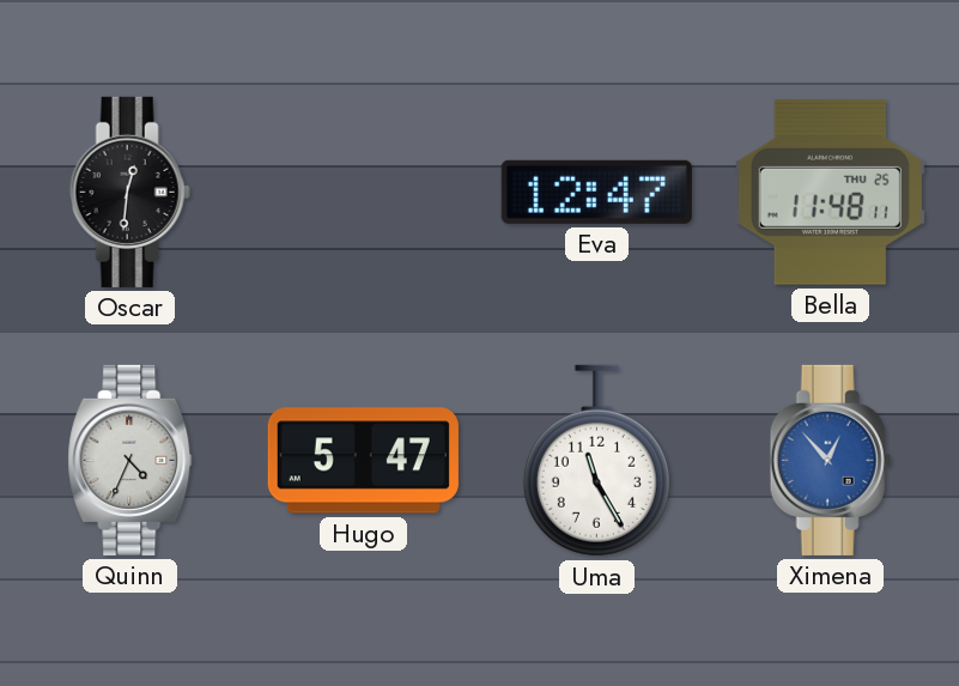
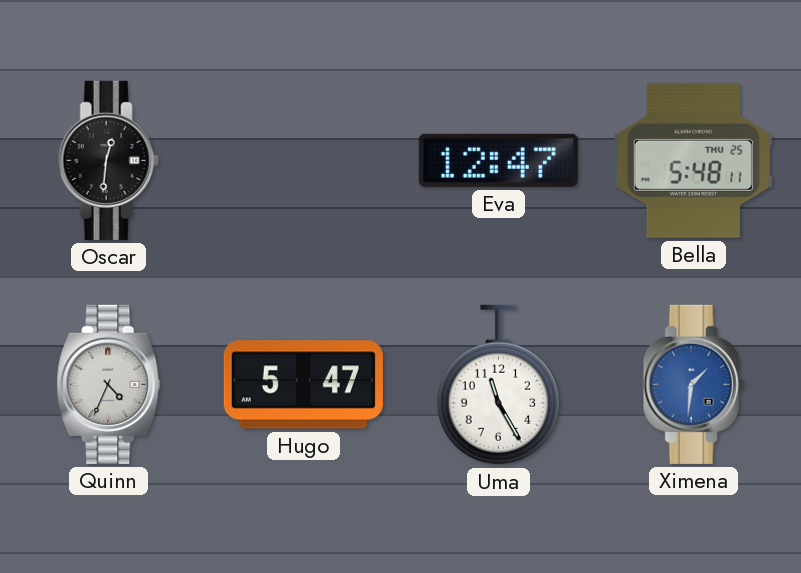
Bella: 11:48 -> 5:48 (693, 160)
Ximena: 12:53 -> 1:31 (693, 384)
